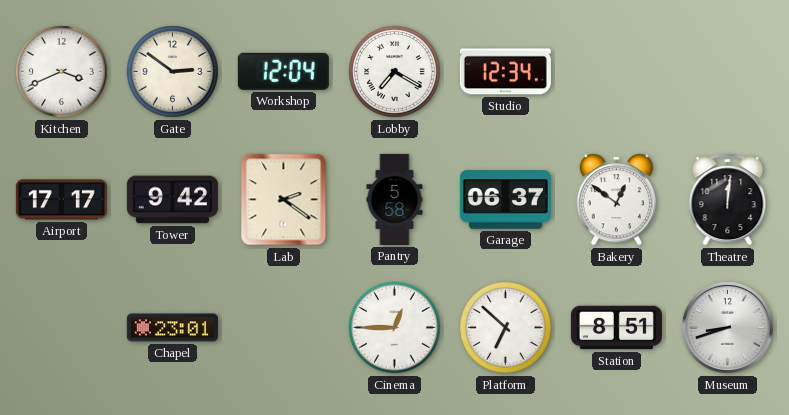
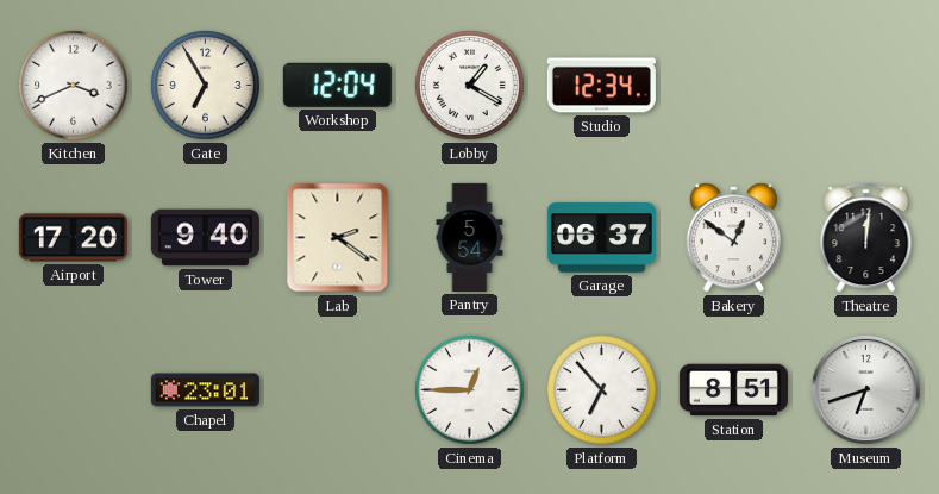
Gate: 2:51 -> 6:55 (206, 86)
Lobby: 7:20 -> 1:20 (470, 86)
Airport: 17:17 -> 17:20 (73, 238)
Tower: 9:42 -> 9:40 (205, 238)
Pantry: 5:58 -> 5:54 (470, 237)
Platform: 6:52 -> 6:53 (602, 390)
Museum: 8:42 -> 6:42 (866, 390)
